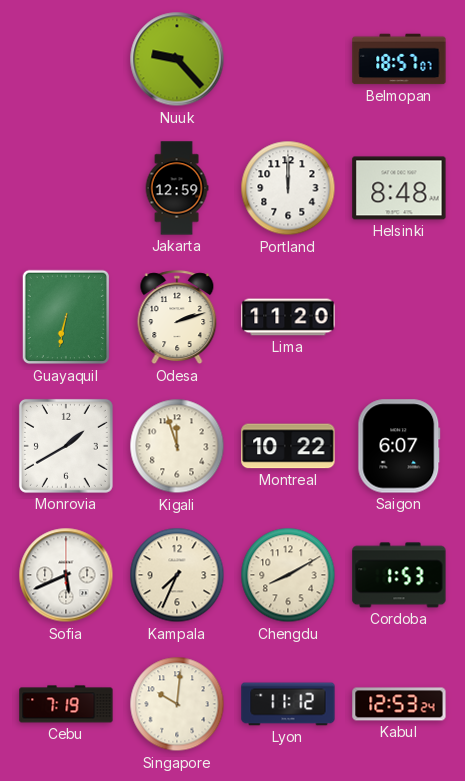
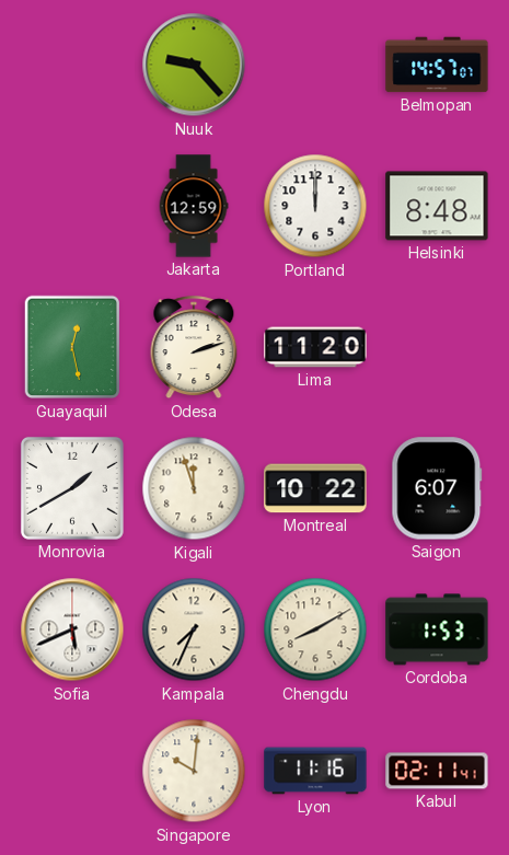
Belmopan: 18:57 -> 14:57 (437, 65)
Guayaquil: 6:32 -> 12:28 (71, 347)
Cebu: 7:19 -> none (66, 704)
Lyon: 11:12 -> 11:16 (315, 771)
Kabul: 12:53 -> 02:11 (437, 771)
